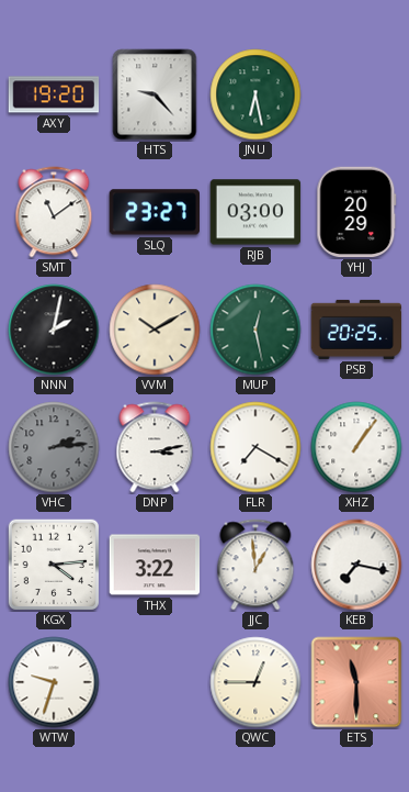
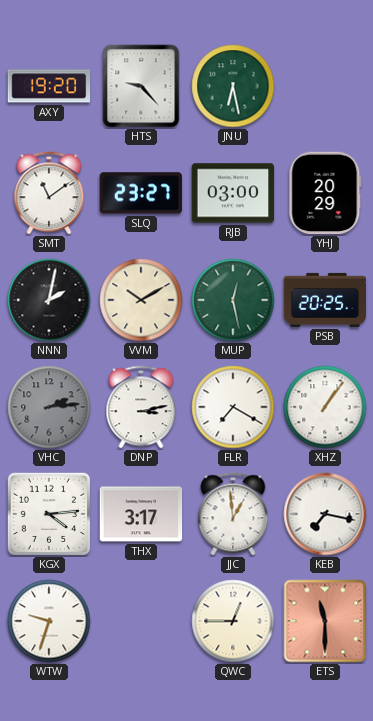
THX: 3:22 -> 3:17 (141, 514)
